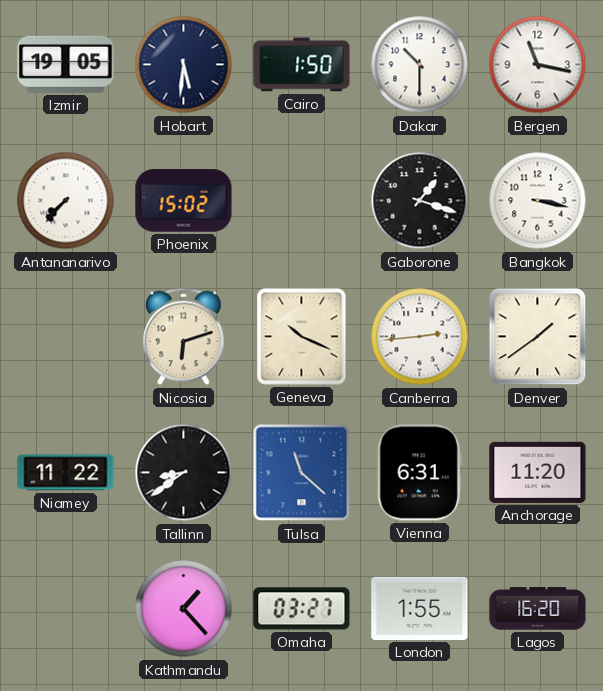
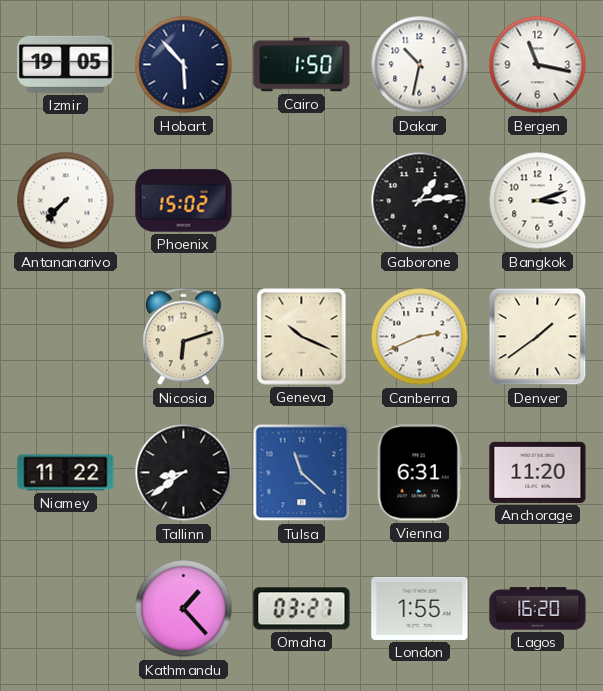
Hobart: 5:31 -> 5:53 (184, 65)
Dakar: 10:30 -> 10:32 (420, 65)
Gaborone: 1:18 -> 1:14 (420, 201)
Bangkok: 3:17 -> 3:12 (538, 201)
Canberra: 2:44 -> 2:41 (420, 337)
